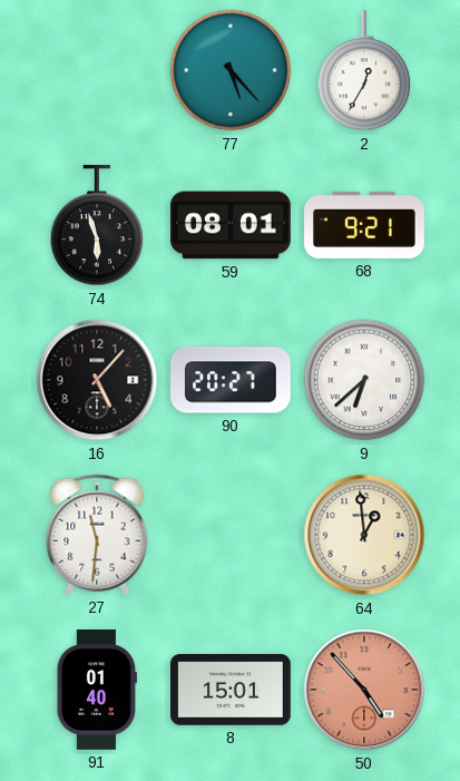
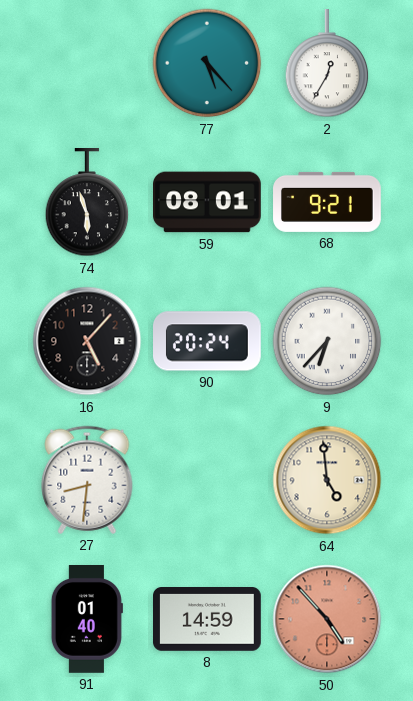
90: 20:27 -> 20:24 (208, 341)
9: 6:38 -> 6:37 (327, 341)
27: 11:31 -> 8:31 (87, 480)
64: 12:59 -> 4:59 (327, 480)
8: 15:01 -> 14:59 (208, 620)
